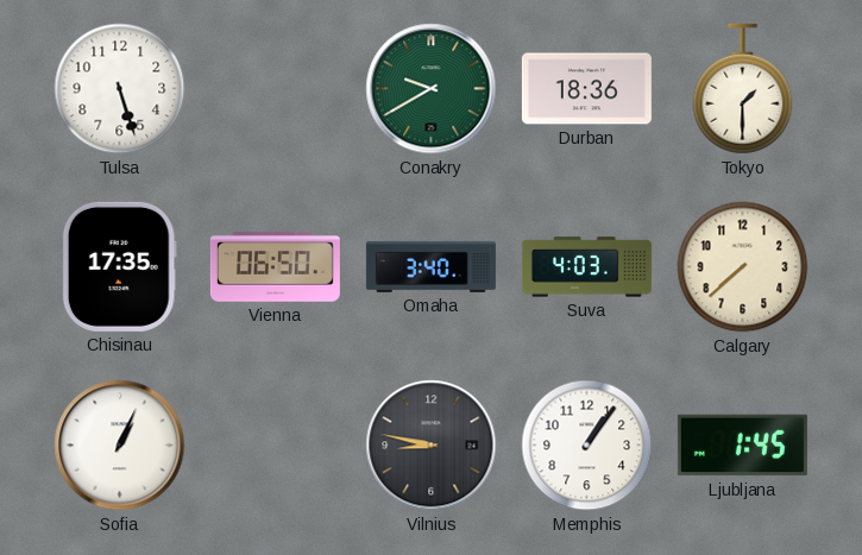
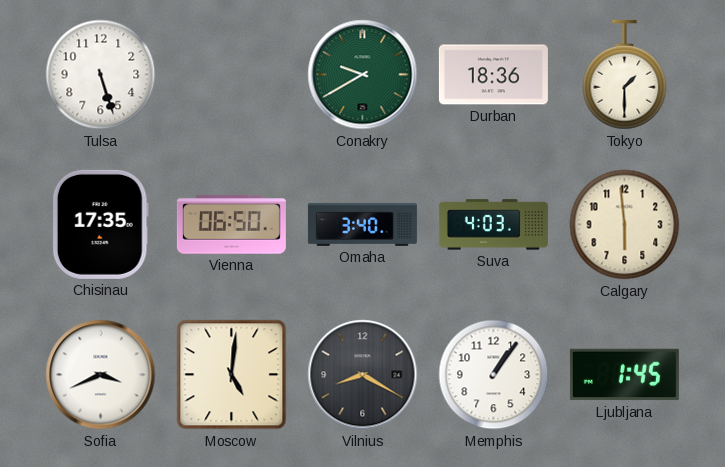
Calgary: 7:38 -> 5:59 (625, 225)
Sofia: 1:04 -> 3:41 (101, 375)
Moscow: none -> 5:01 (232, 375)
Vilnius: 8:47 -> 8:20 (363, 375)
